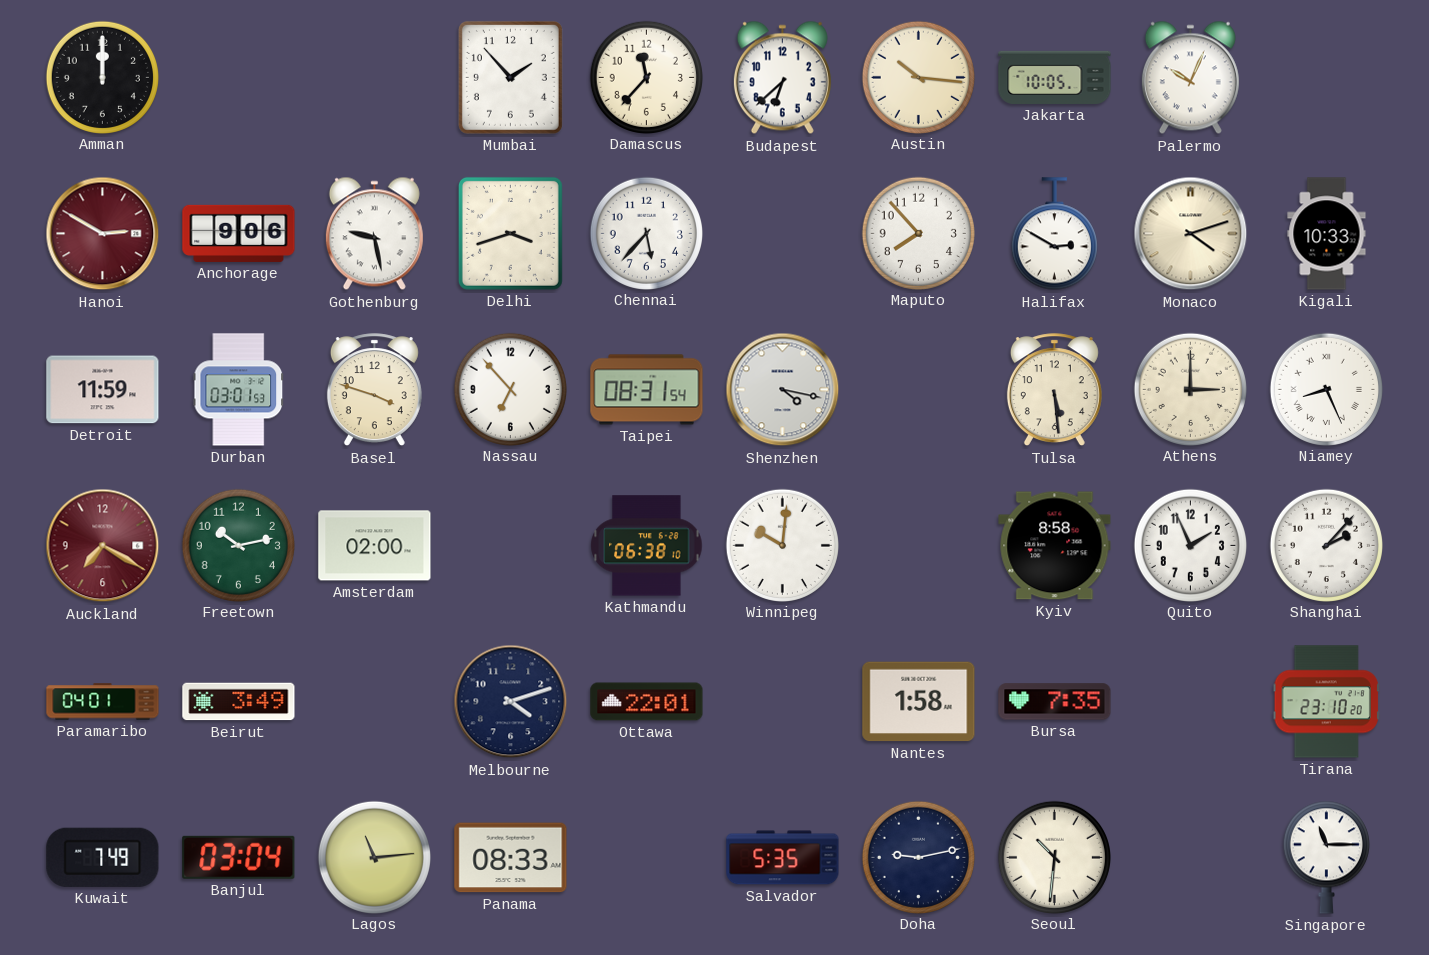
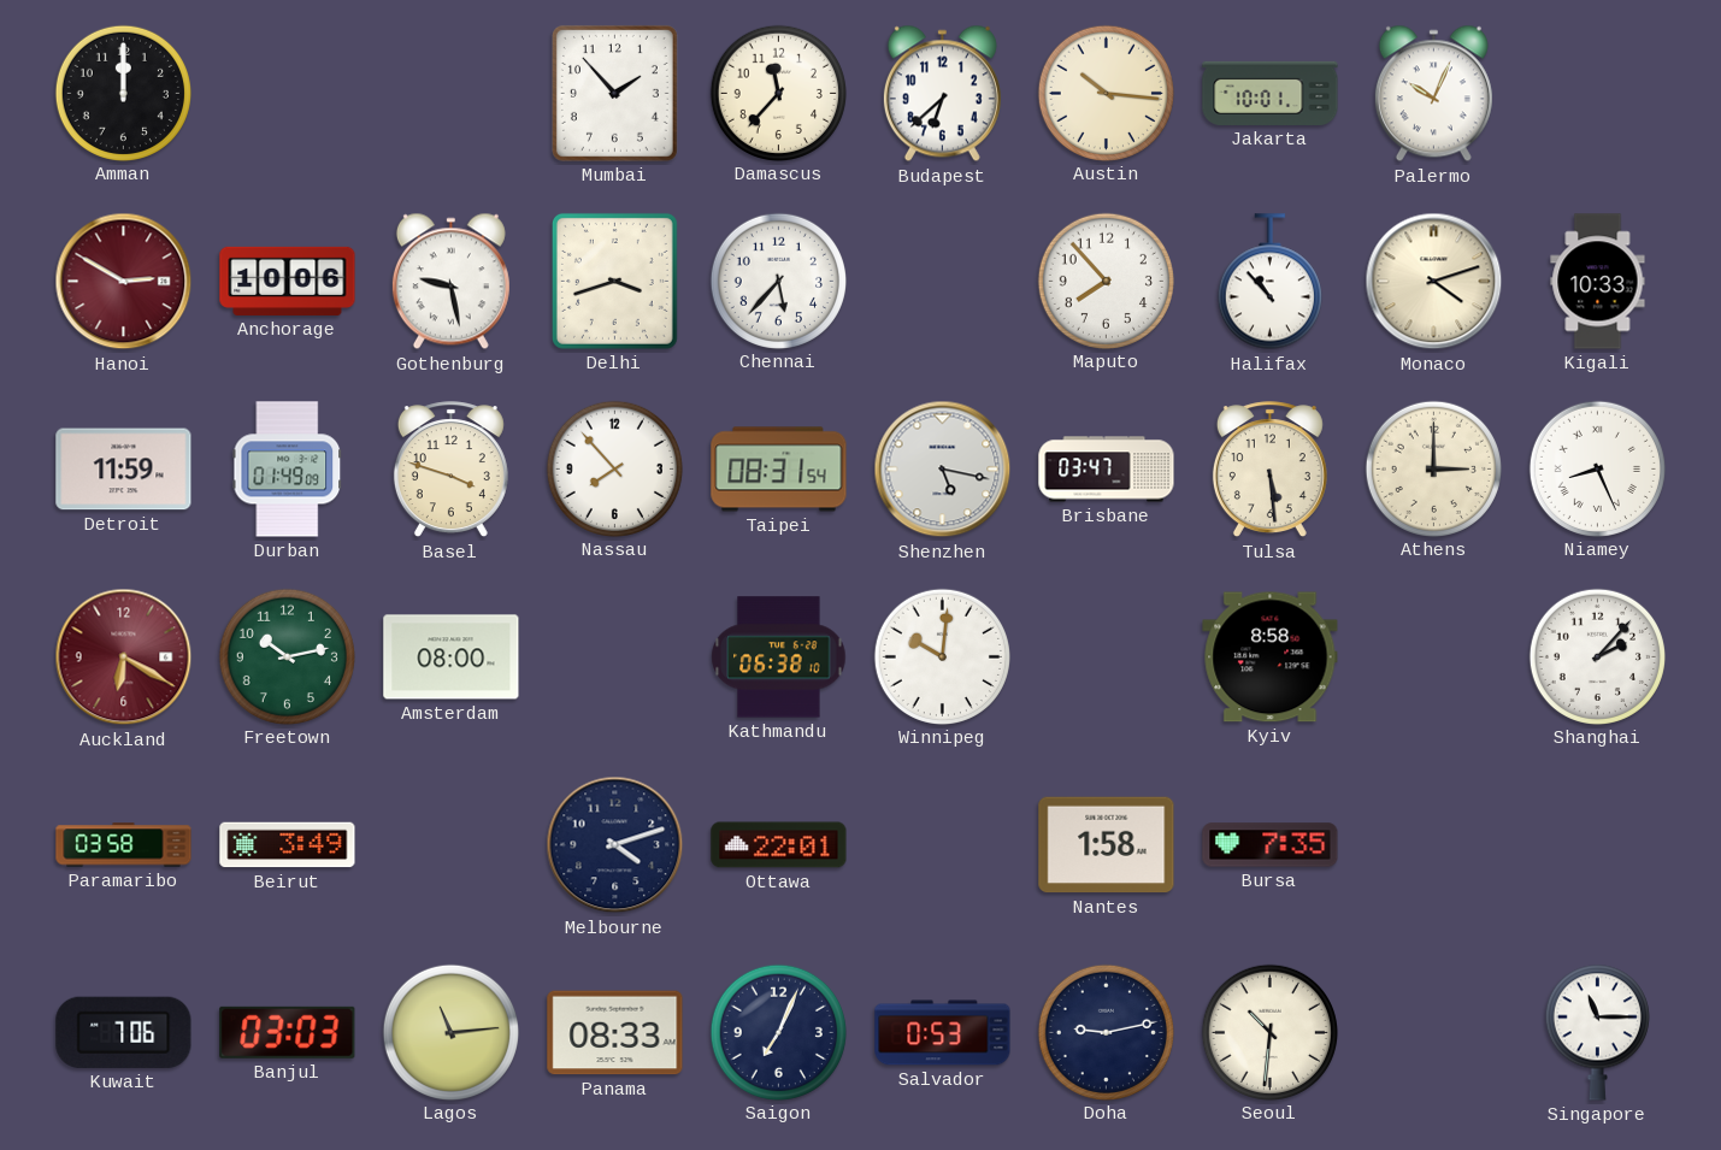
Jakarta: 10:05 -> 10:01 (1271, 93)
Anchorage: 9:06 -> 10:06 (288, 281)
Halifax: 2:50 -> 10:53 (1269, 282)
Durban: 03:01 -> 01:49 (288, 470)
Nassau: 6:53 -> 7:53 (614, 468)
Shenzhen: 4:17 -> 5:17 (943, 470)
Brisbane: none -> 03:47 (1107, 470)
Auckland: 7:20 -> 6:20 (124, 657)
Amsterdam: 02:00 -> 08:00 (452, 657)
Quito: 1:56 -> none (1190, 545)
Paramaribo: 04:01 -> 03:58 (124, 845)
Tirana: 23:10 -> none (1326, 702)
Kuwait: 7:49 -> 7:06 (124, 1032)
Banjul: 03:04 -> 03:03 (288, 1032)
Saigon: none -> 7:04 (778, 1032)
Salvador: 5:35 -> 0:53 (943, 1033)
